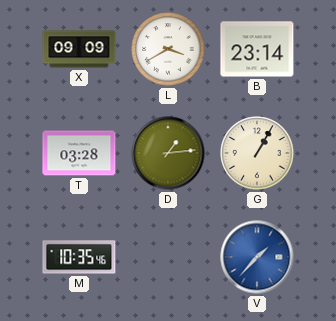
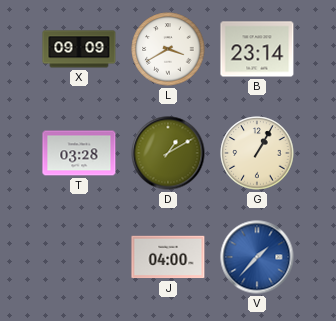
D: 1:14 -> 1:10 (168, 153)
M: 10:35 -> none (79, 257)
J: none -> 04:00 (168, 257)
